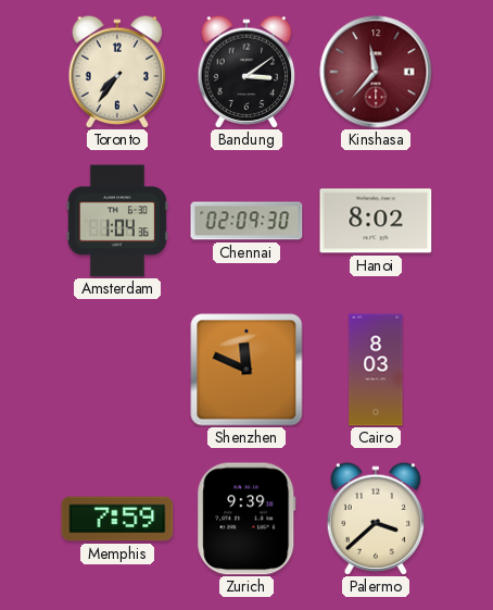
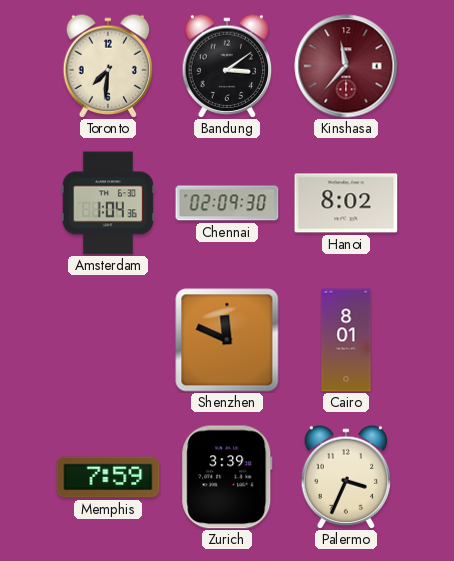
Toronto: 7:36 -> 7:31 (108, 65)
Cairo: 8:03 -> 8:01 (346, 340)
Zurich: 9:39 -> 3:39 (227, 477)
Palermo: 3:38 -> 3:34 (346, 476)
